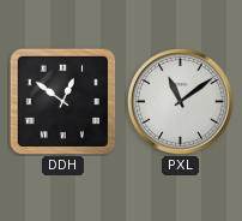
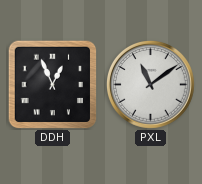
DDH: 12:51 -> 12:56 (52, 84)
